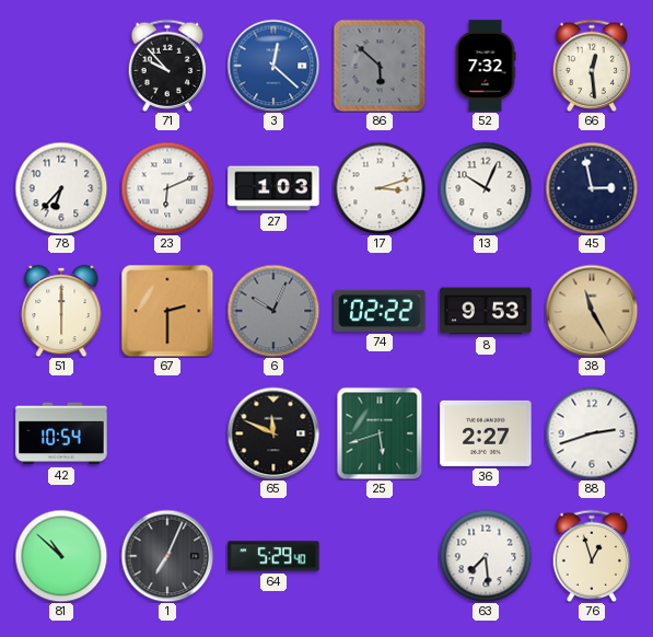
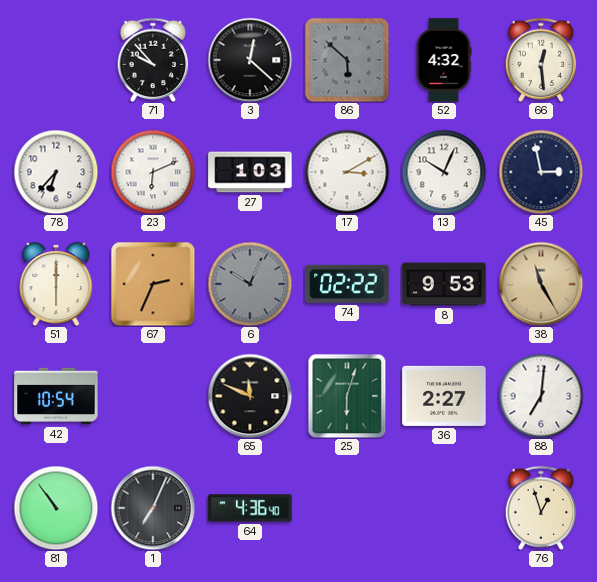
3 dial: blue -> black (250, 60)
52: 7:32 -> 4:32 (444, 60)
17: 3:12 -> 3:10 (347, 172)
67: 2:30 -> 2:34 (153, 284)
25: 5:42 -> 6:03 (347, 396)
88: 2:42 -> 7:01 (541, 396)
81: 10:52 -> 10:54 (56, 508)
64: 5:29 -> 4:36 (250, 508)
63: 7:29 -> none (486, 556)
